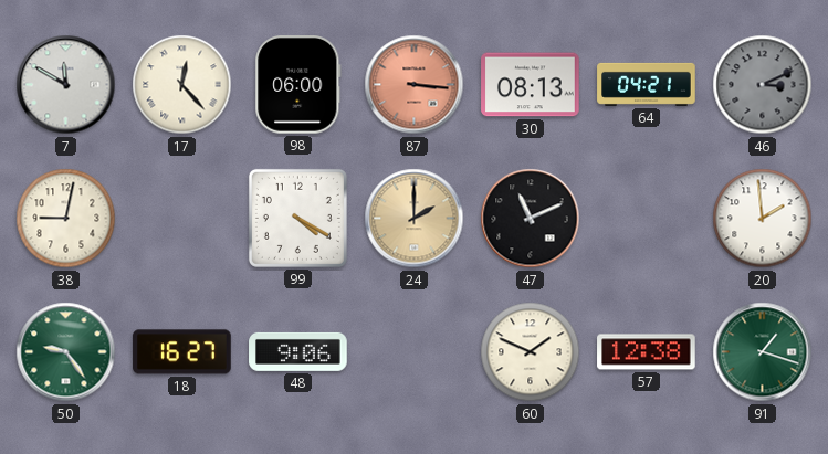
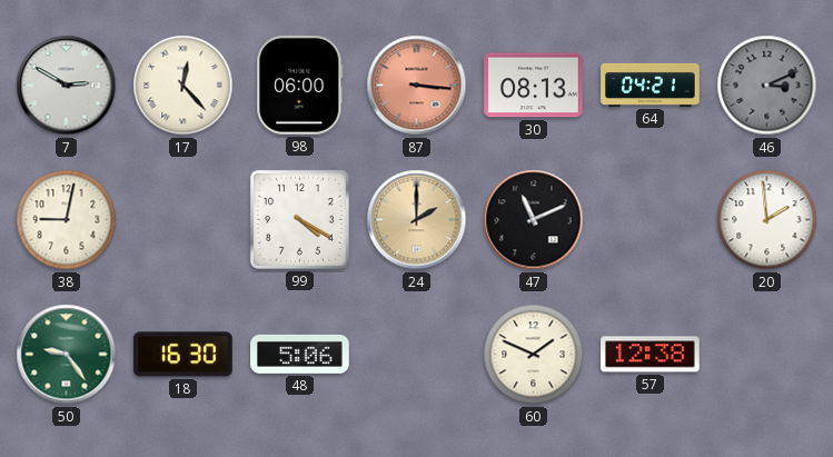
7: 11:50 -> 2:50 (67, 86)
18: 16:27 -> 16:30 (184, 355)
48: 9:06 -> 5:06 (300, 354)
91: 1:18 -> none (763, 352)
